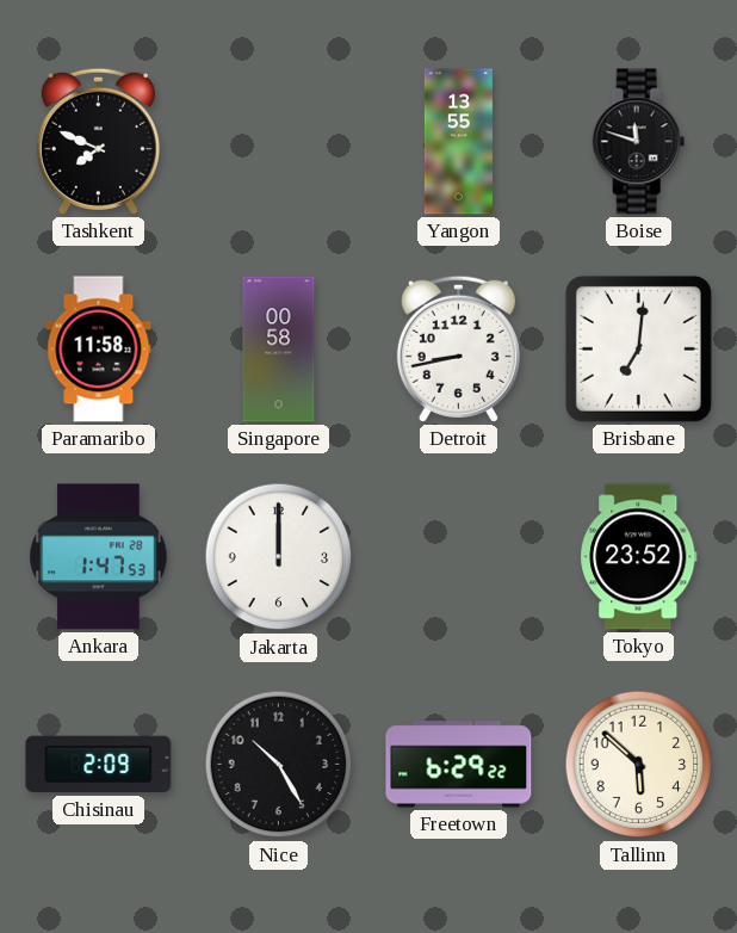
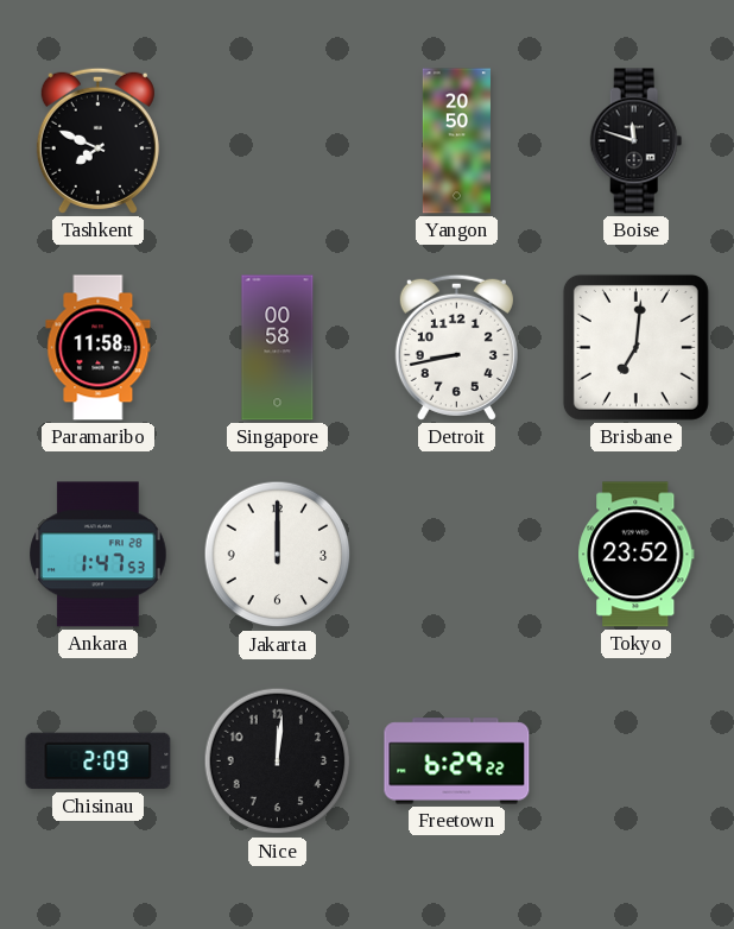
Yangon: 13:55 -> 20:50 (456, 141)
Nice: 10:25 -> 12:01 (278, 761)
Tallinn: 5:52 -> none (639, 765)
